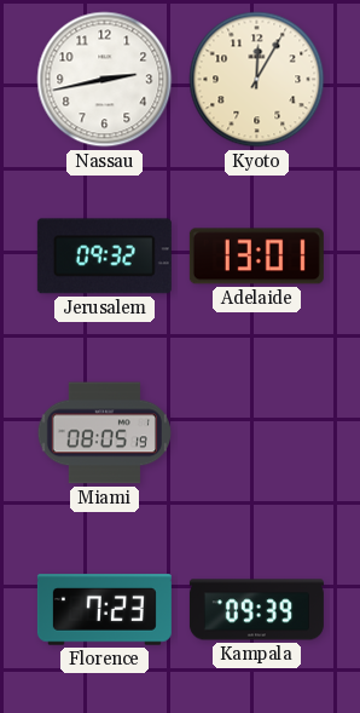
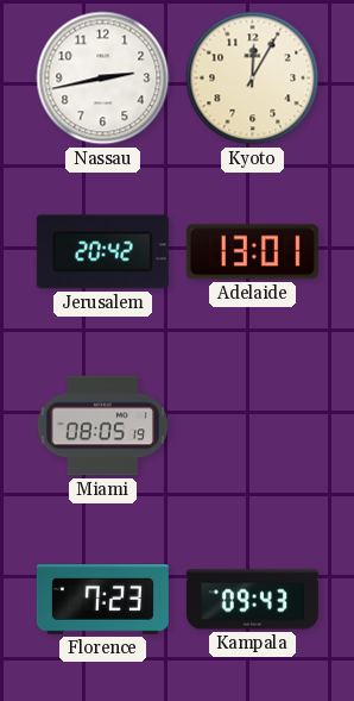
Jerusalem: 09:32 -> 20:42 (102, 252)
Kampala: 09:39 -> 09:43 (252, 600)
